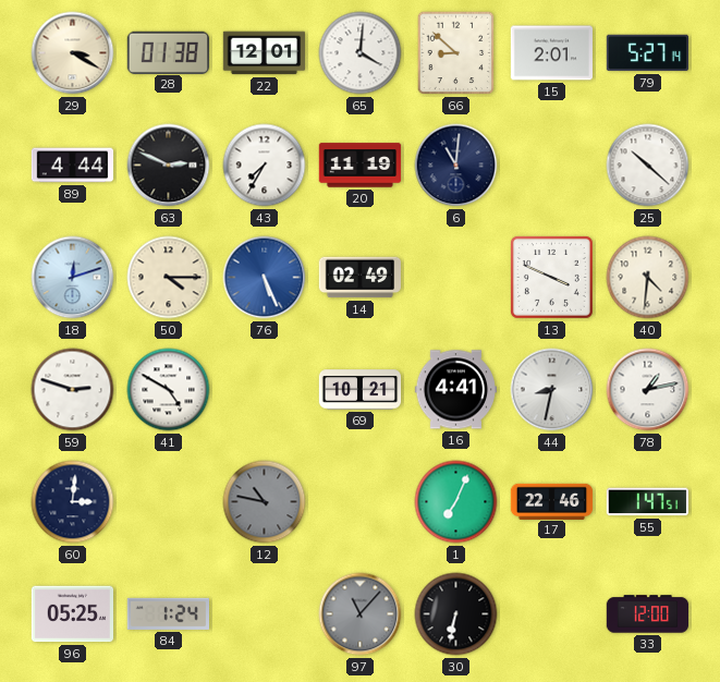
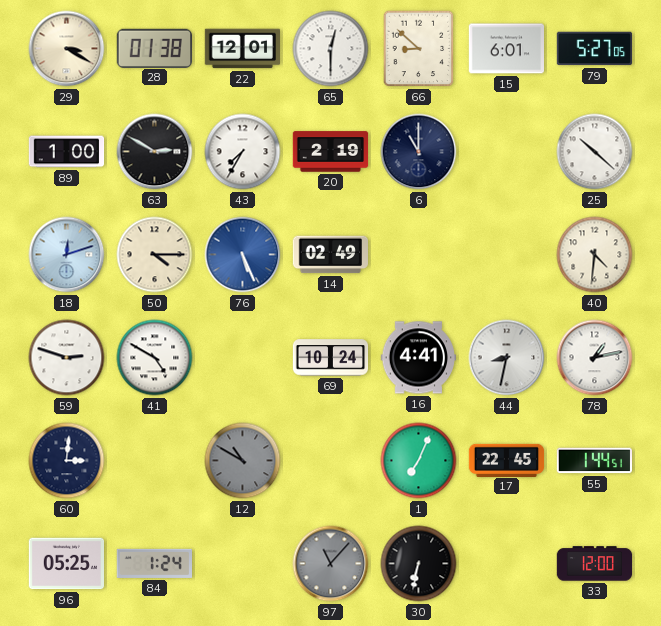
65: 4:01 -> 12:30 (331, 49)
15: 2:01 -> 6:01 (506, 49)
79: 5:27:14 -> 5:27:05 (594, 49)
89: 4:44 -> 1:00 (67, 152)
63: 2:49 -> 2:50 (155, 152)
20: 11:19 -> 2:19 (331, 152)
6: 11:01 -> 11:00 (419, 152)
13: 3:49 -> none (551, 277)
69: 10:21 -> 10:24 (331, 358)
12: 10:47 -> 10:50 (243, 461)
17: 22:46 -> 22:45 (507, 460)
55: 1:47 -> 1:44 (594, 461)
